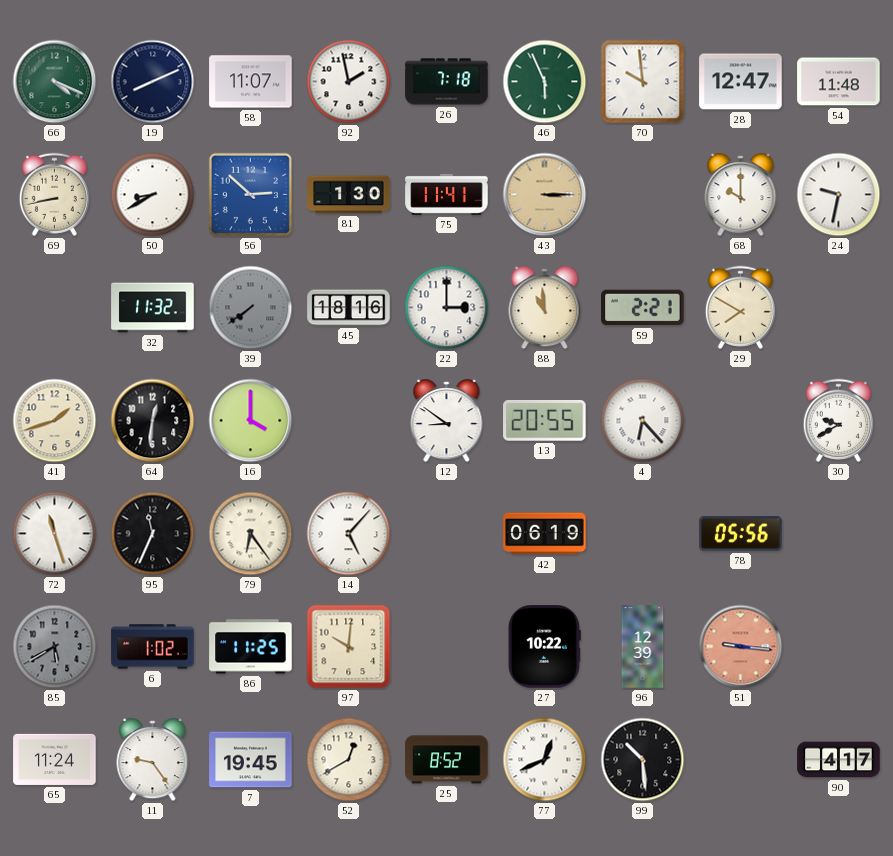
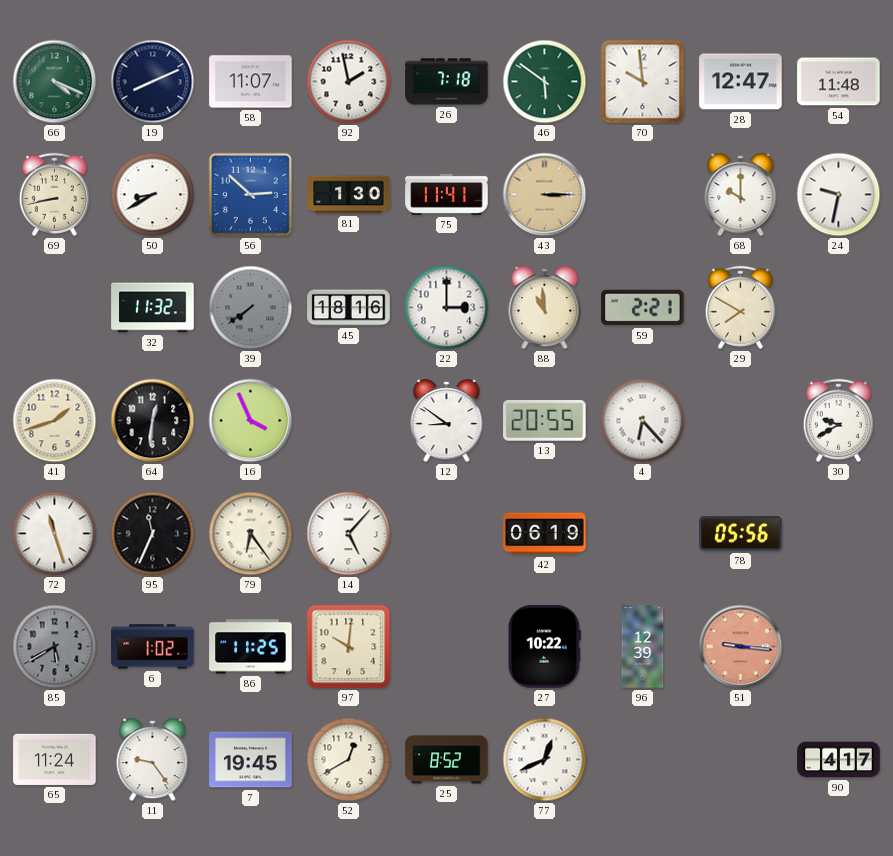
46: 5:56 -> 5:51 (545, 82)
16: 4:00 -> 3:56 (251, 421)
99: 10:29 -> none (643, 760)
